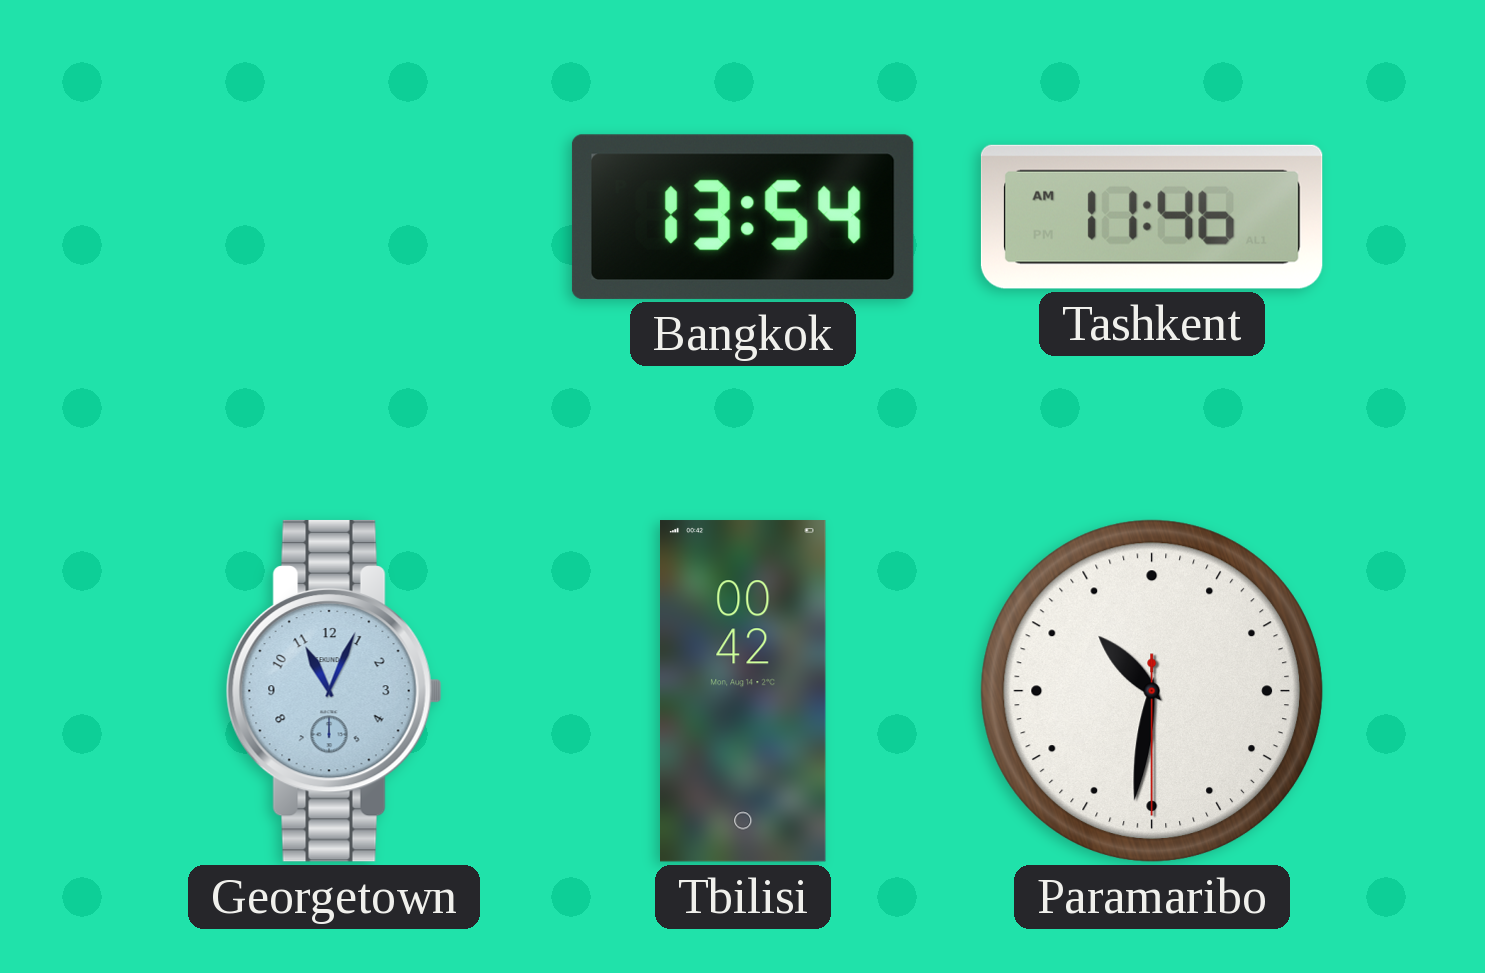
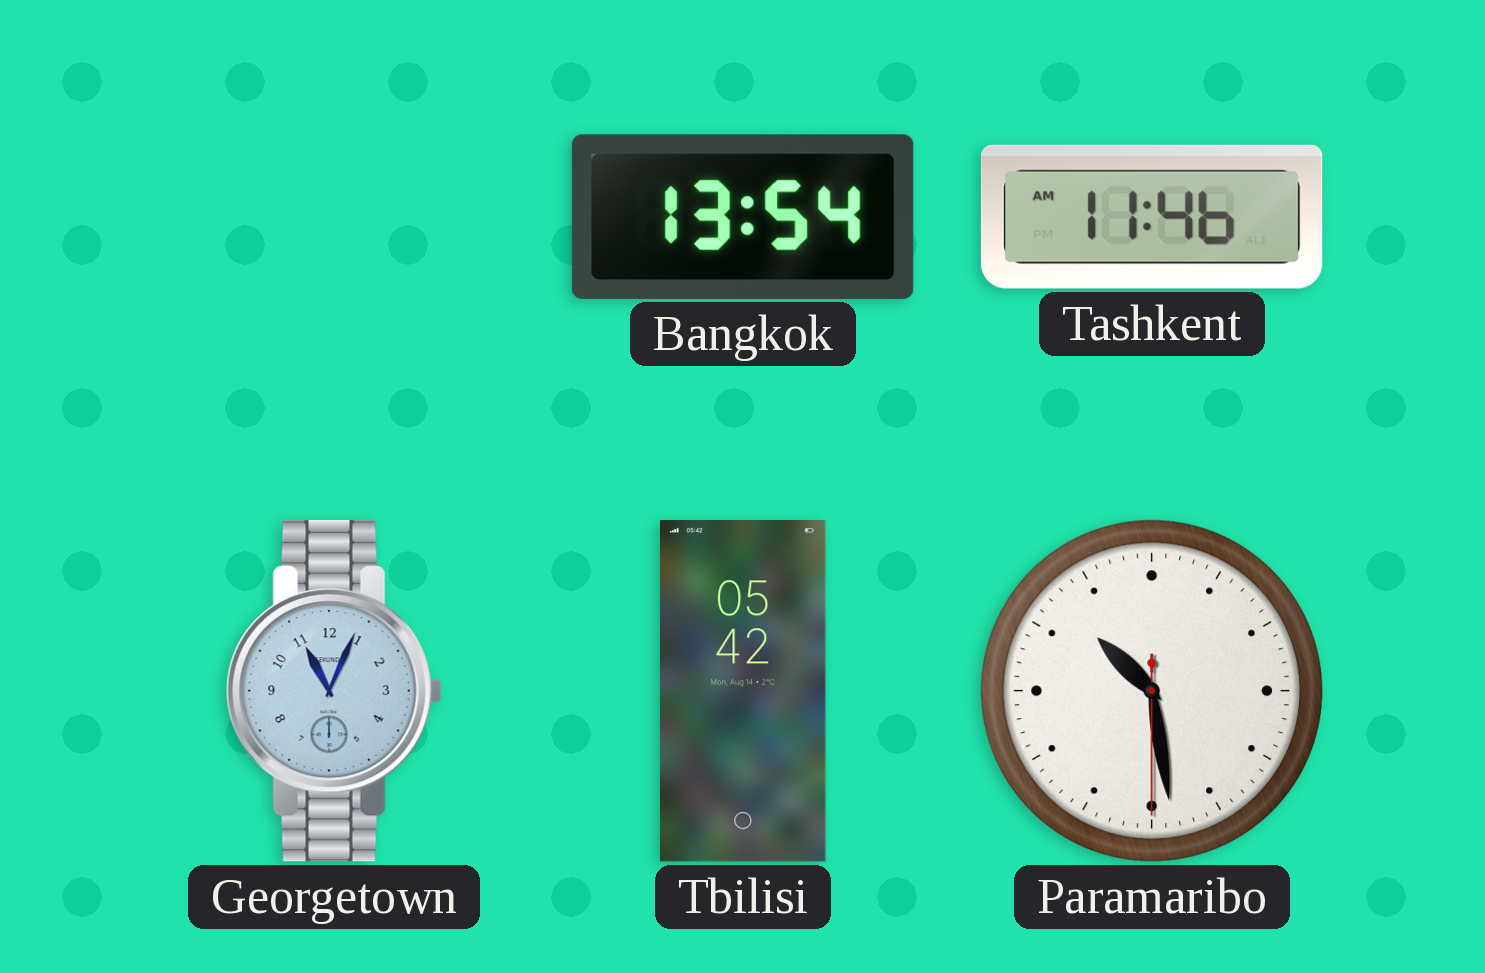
Tbilisi: 00:42 -> 05:42 (744, 691)
Paramaribo: 10:31 -> 10:28 (1152, 691)
